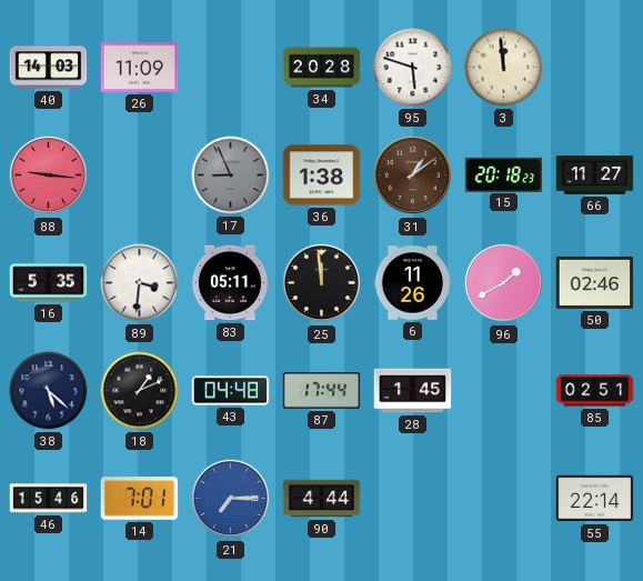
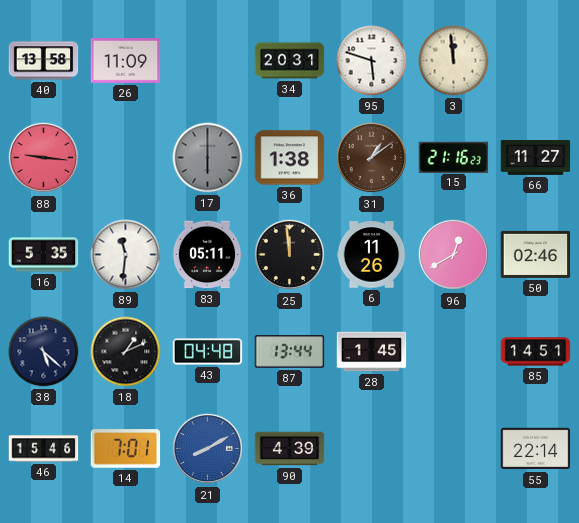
40: 14:03 -> 13:58 (44, 61)
34: 20:28 -> 20:31 (290, 61)
17: 8:56 -> 6:00 (208, 158)
15: 20:18 -> 21:16 (454, 157)
89: 3:31 -> 11:31 (126, 255)
96: 1:40 -> 12:40 (454, 255)
87: 17:44 -> 13:44 (290, 352)
85: 02:51 -> 14:51 (536, 352)
21: 7:15 -> 8:10 (208, 449)
90: 4:44 -> 4:39 (290, 449)
